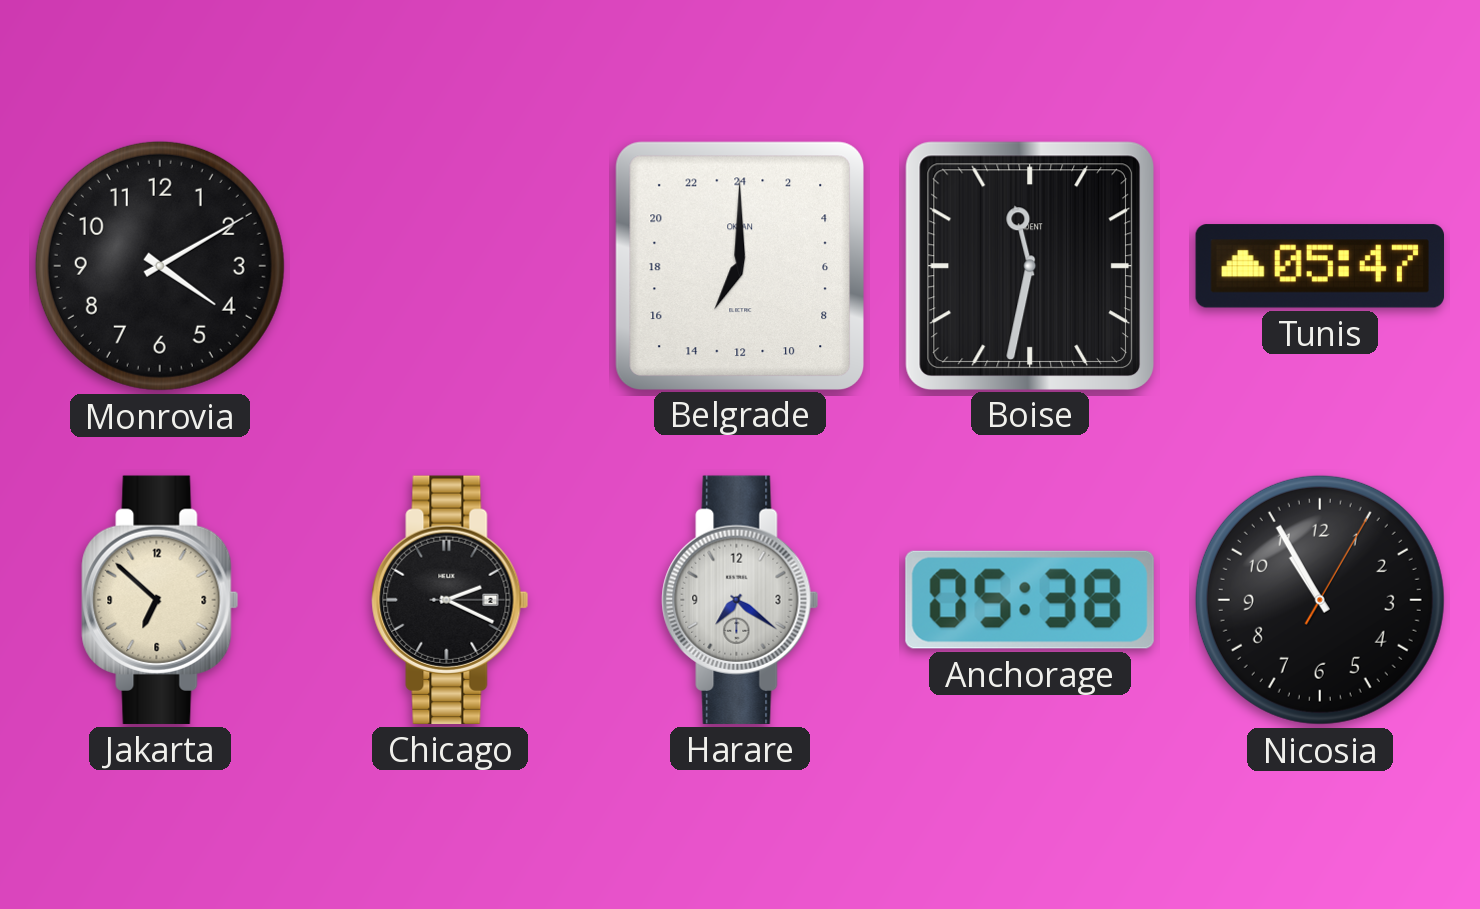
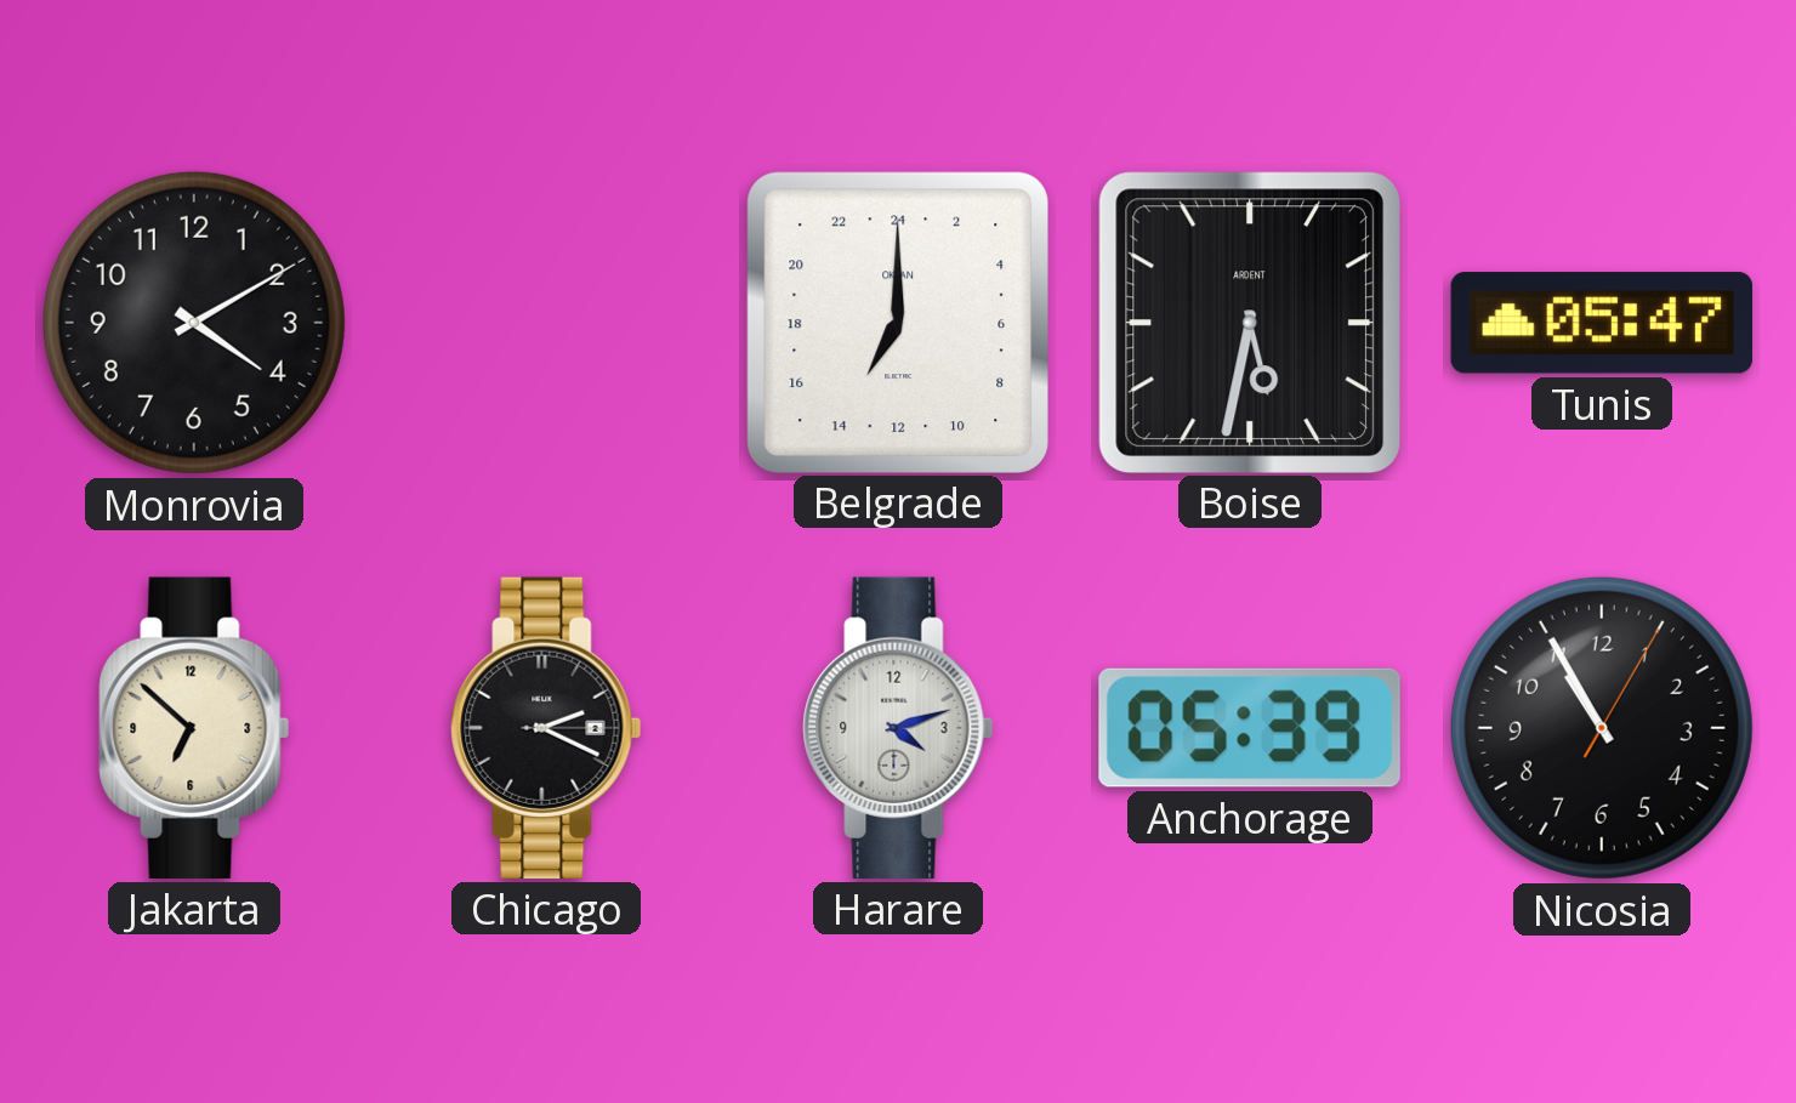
Boise: 11:32 -> 5:32 (1249, 322)
Harare: 7:21 -> 4:12 (898, 728)
Anchorage: 05:38 -> 05:39 (1250, 728)
